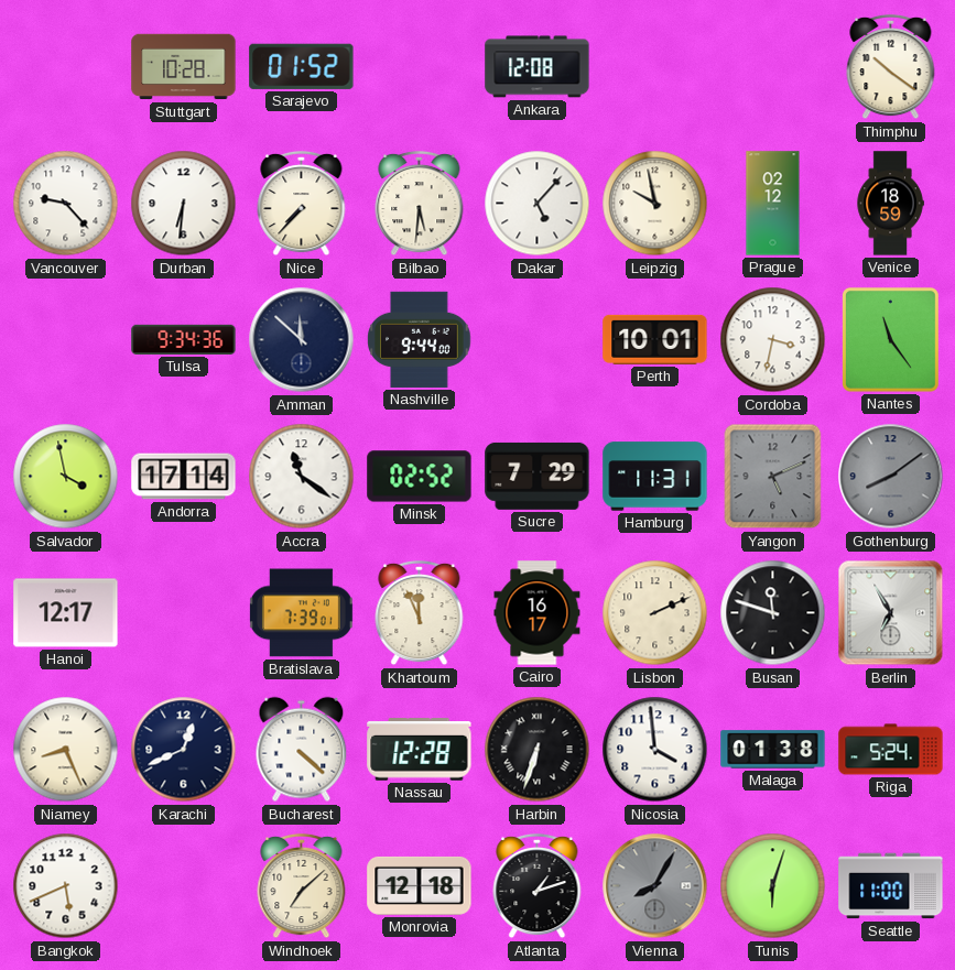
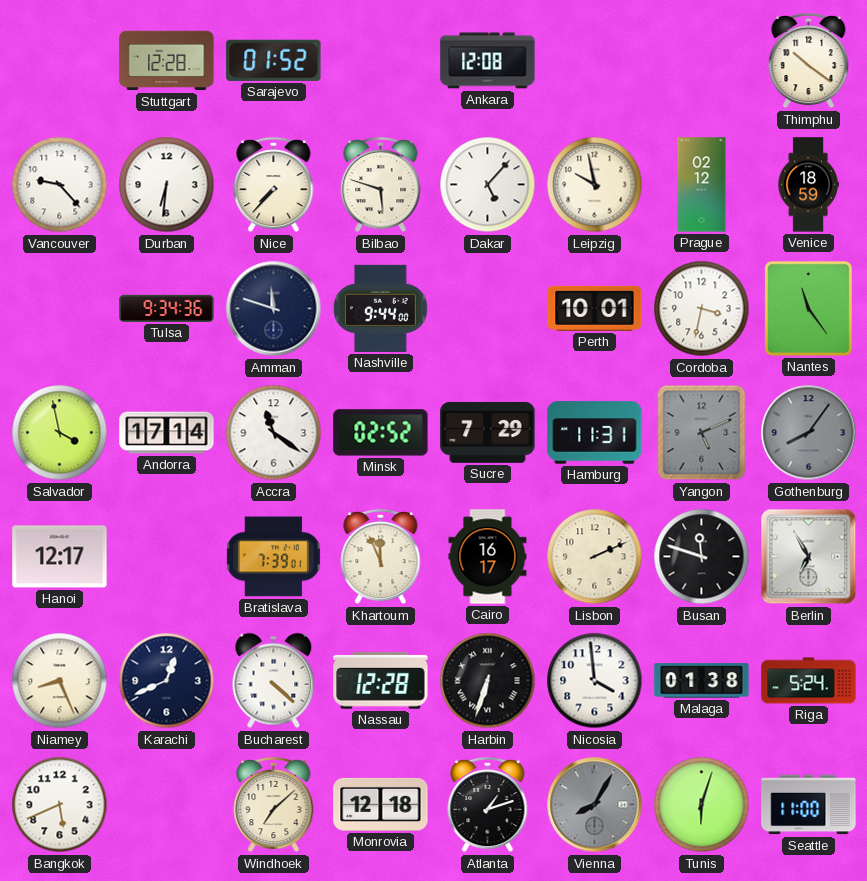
Stuttgart: 10:28 -> 12:28 (167, 61)
Bilbao: 5:31 -> 5:48 (381, 185)
Amman: 11:52 -> 11:48 (274, 309)
Gothenburg: 8:09 -> 8:06 (809, 433)
